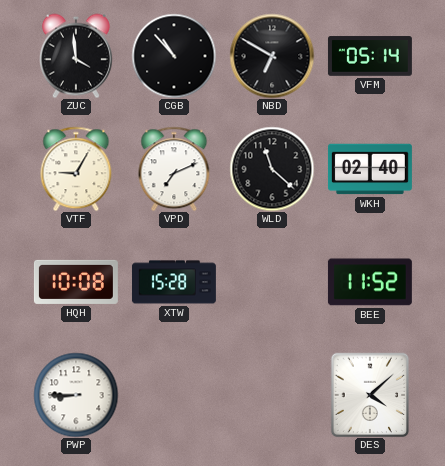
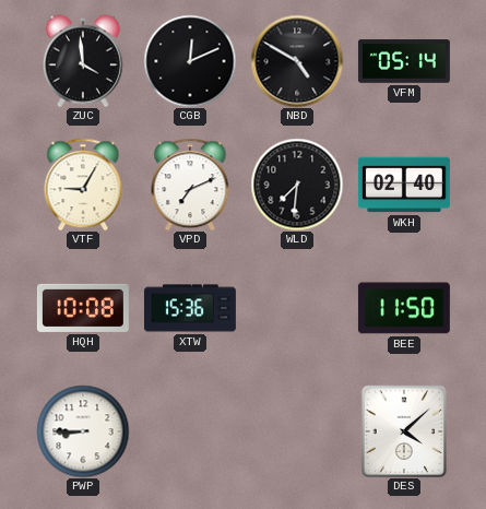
CGB: 10:53 -> 12:11 (190, 61)
NBD: 6:50 -> 4:50 (297, 61)
WLD: 11:22 -> 7:31 (297, 185)
XTW: 15:28 -> 15:36 (190, 308)
BEE: 11:52 -> 11:50 (404, 308)
